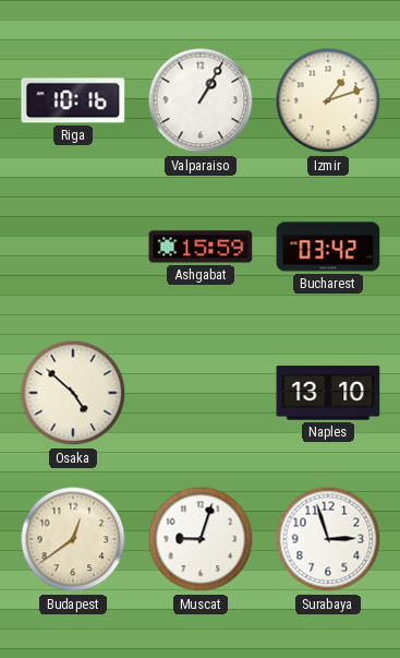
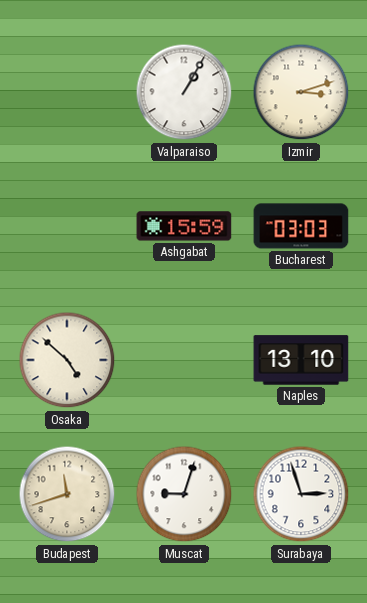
Riga: 10:16 -> none (73, 100)
Izmir: 1:12 -> 3:12 (301, 92)
Bucharest: 03:42 -> 03:03 (301, 226)
Budapest: 12:39 -> 11:42 (67, 494)
